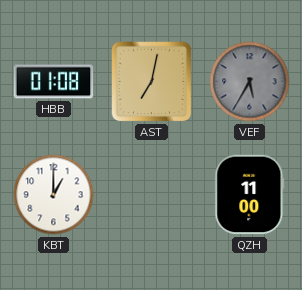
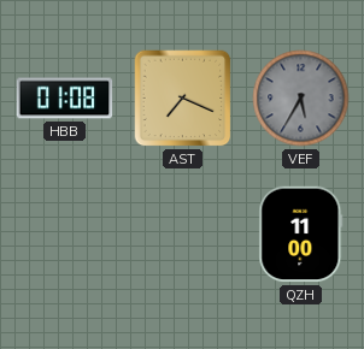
AST: 7:02 -> 7:19 (183, 99)
KBT: 1:00 -> none (54, 195)
